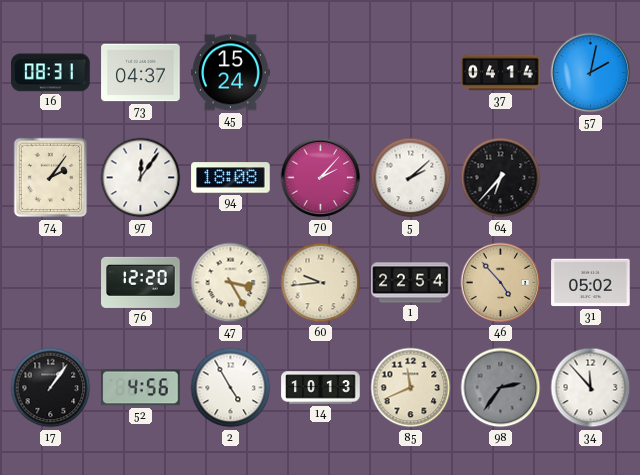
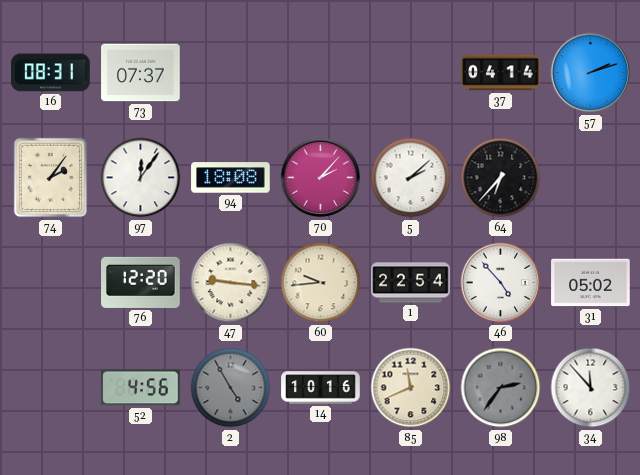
73: 04:37 -> 07:37 (141, 73)
45: 15:24 -> none (231, 73)
57: 2:02 -> 2:12 (591, 73)
47: 3:25 -> 9:16 (231, 283)
46 dial: champagne -> white (501, 283)
17: 1:06 -> none (51, 388)
2 dial: white -> grey (231, 388)
14: 10:13 -> 10:16 (321, 388)
